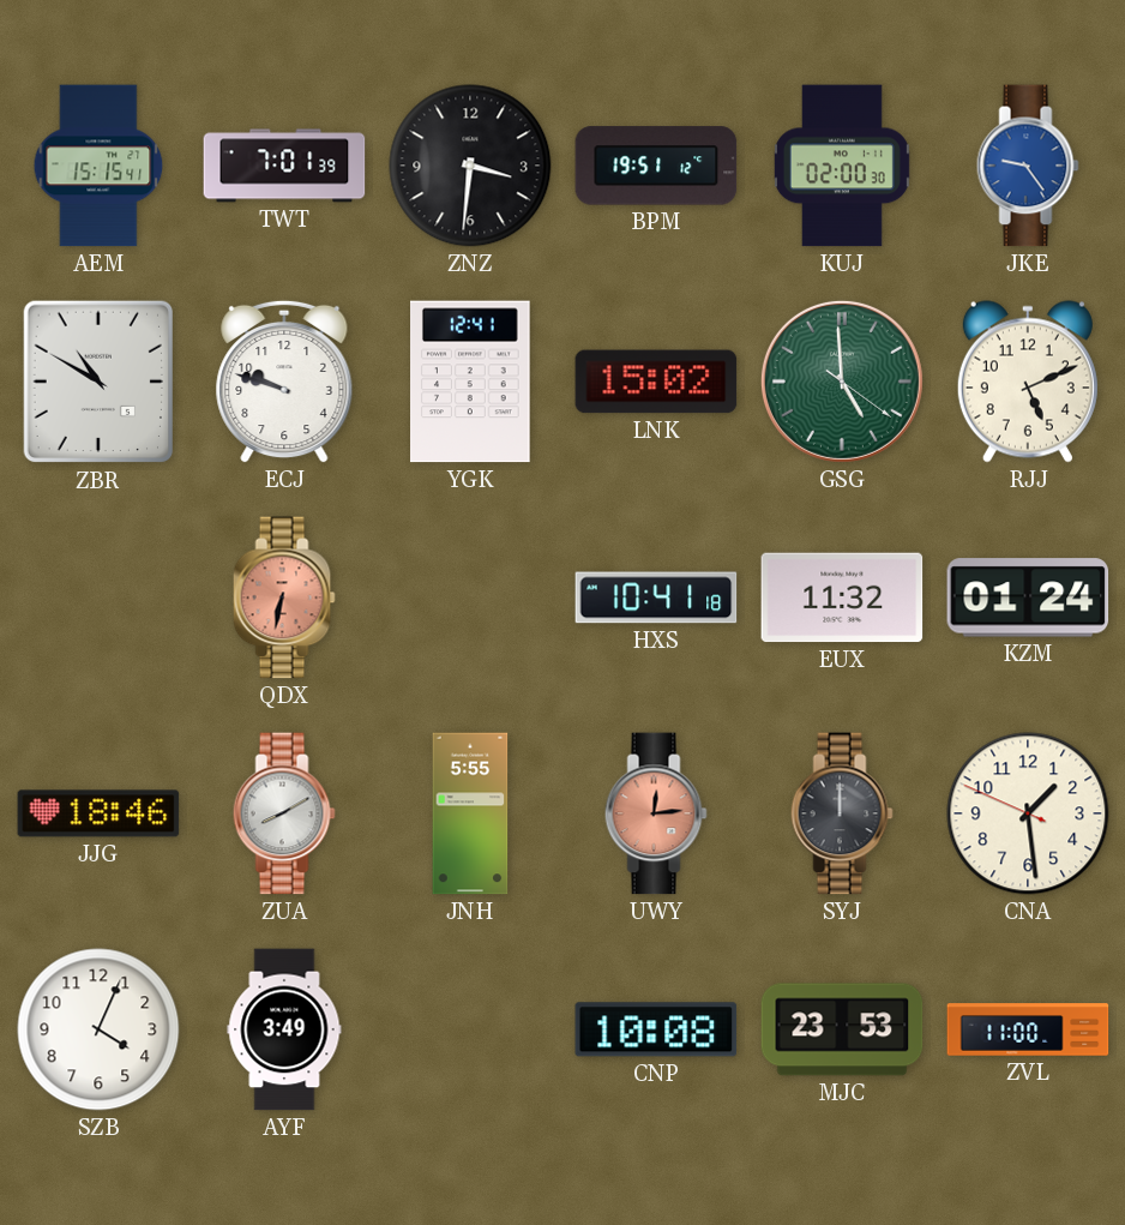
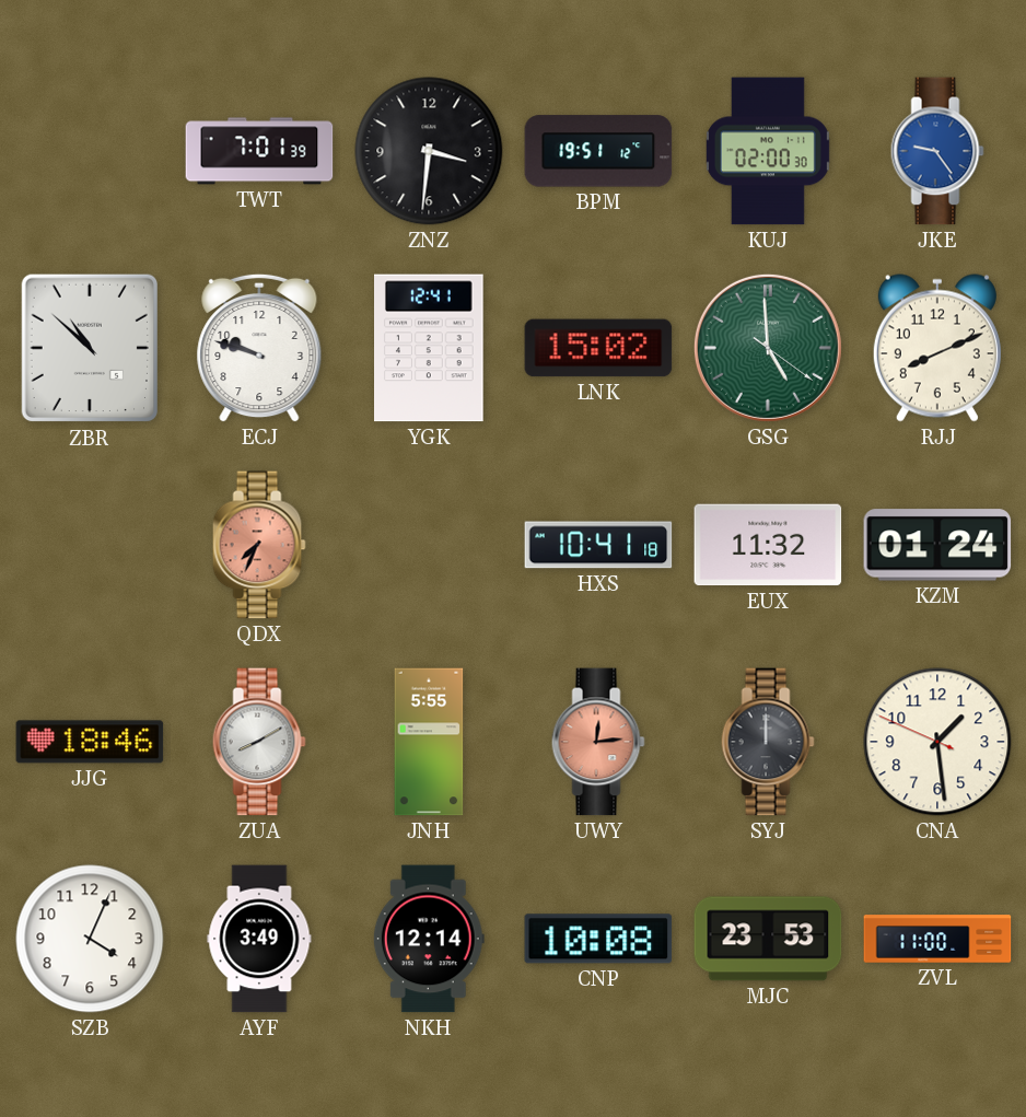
AEM: 15:15 -> none (98, 166)
ZBR: 10:50 -> 10:52 (89, 348)
RJJ: 5:11 -> 8:11 (937, 348)
QDX: 6:32 -> 7:34 (259, 545)
NKH: none -> 12:14 (429, 939)
